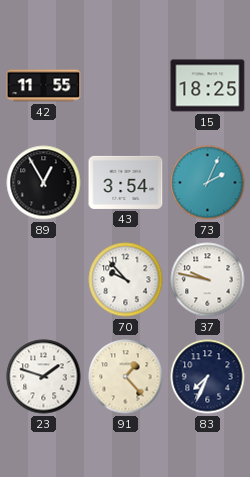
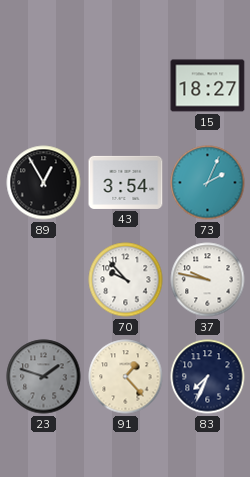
42: 11:55 -> none (44, 86)
15: 18:25 -> 18:27 (208, 86)
23 dial: white -> grey (44, 377)
